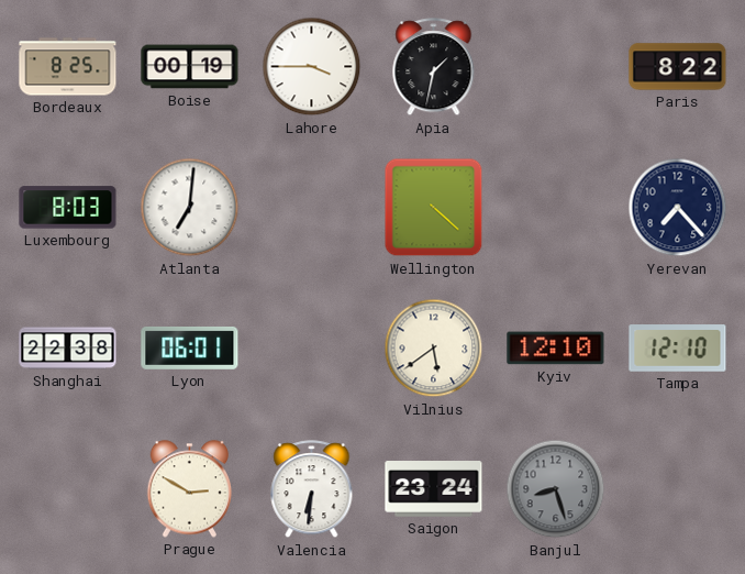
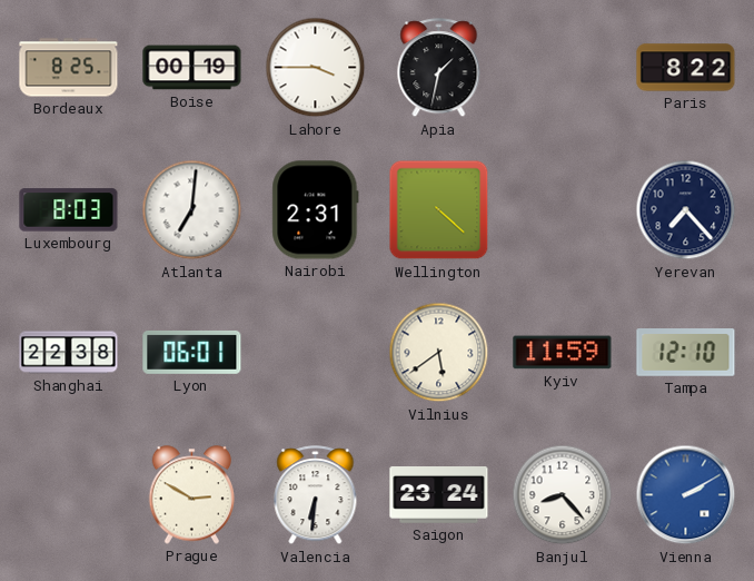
Nairobi: none -> 2:31 (316, 210)
Kyiv: 12:10 -> 11:59 (563, 353)
Banjul: 8:27 -> 8:23 (563, 495)
Banjul dial: grey -> white (563, 495)
Vienna: none -> 2:10 (686, 495)
